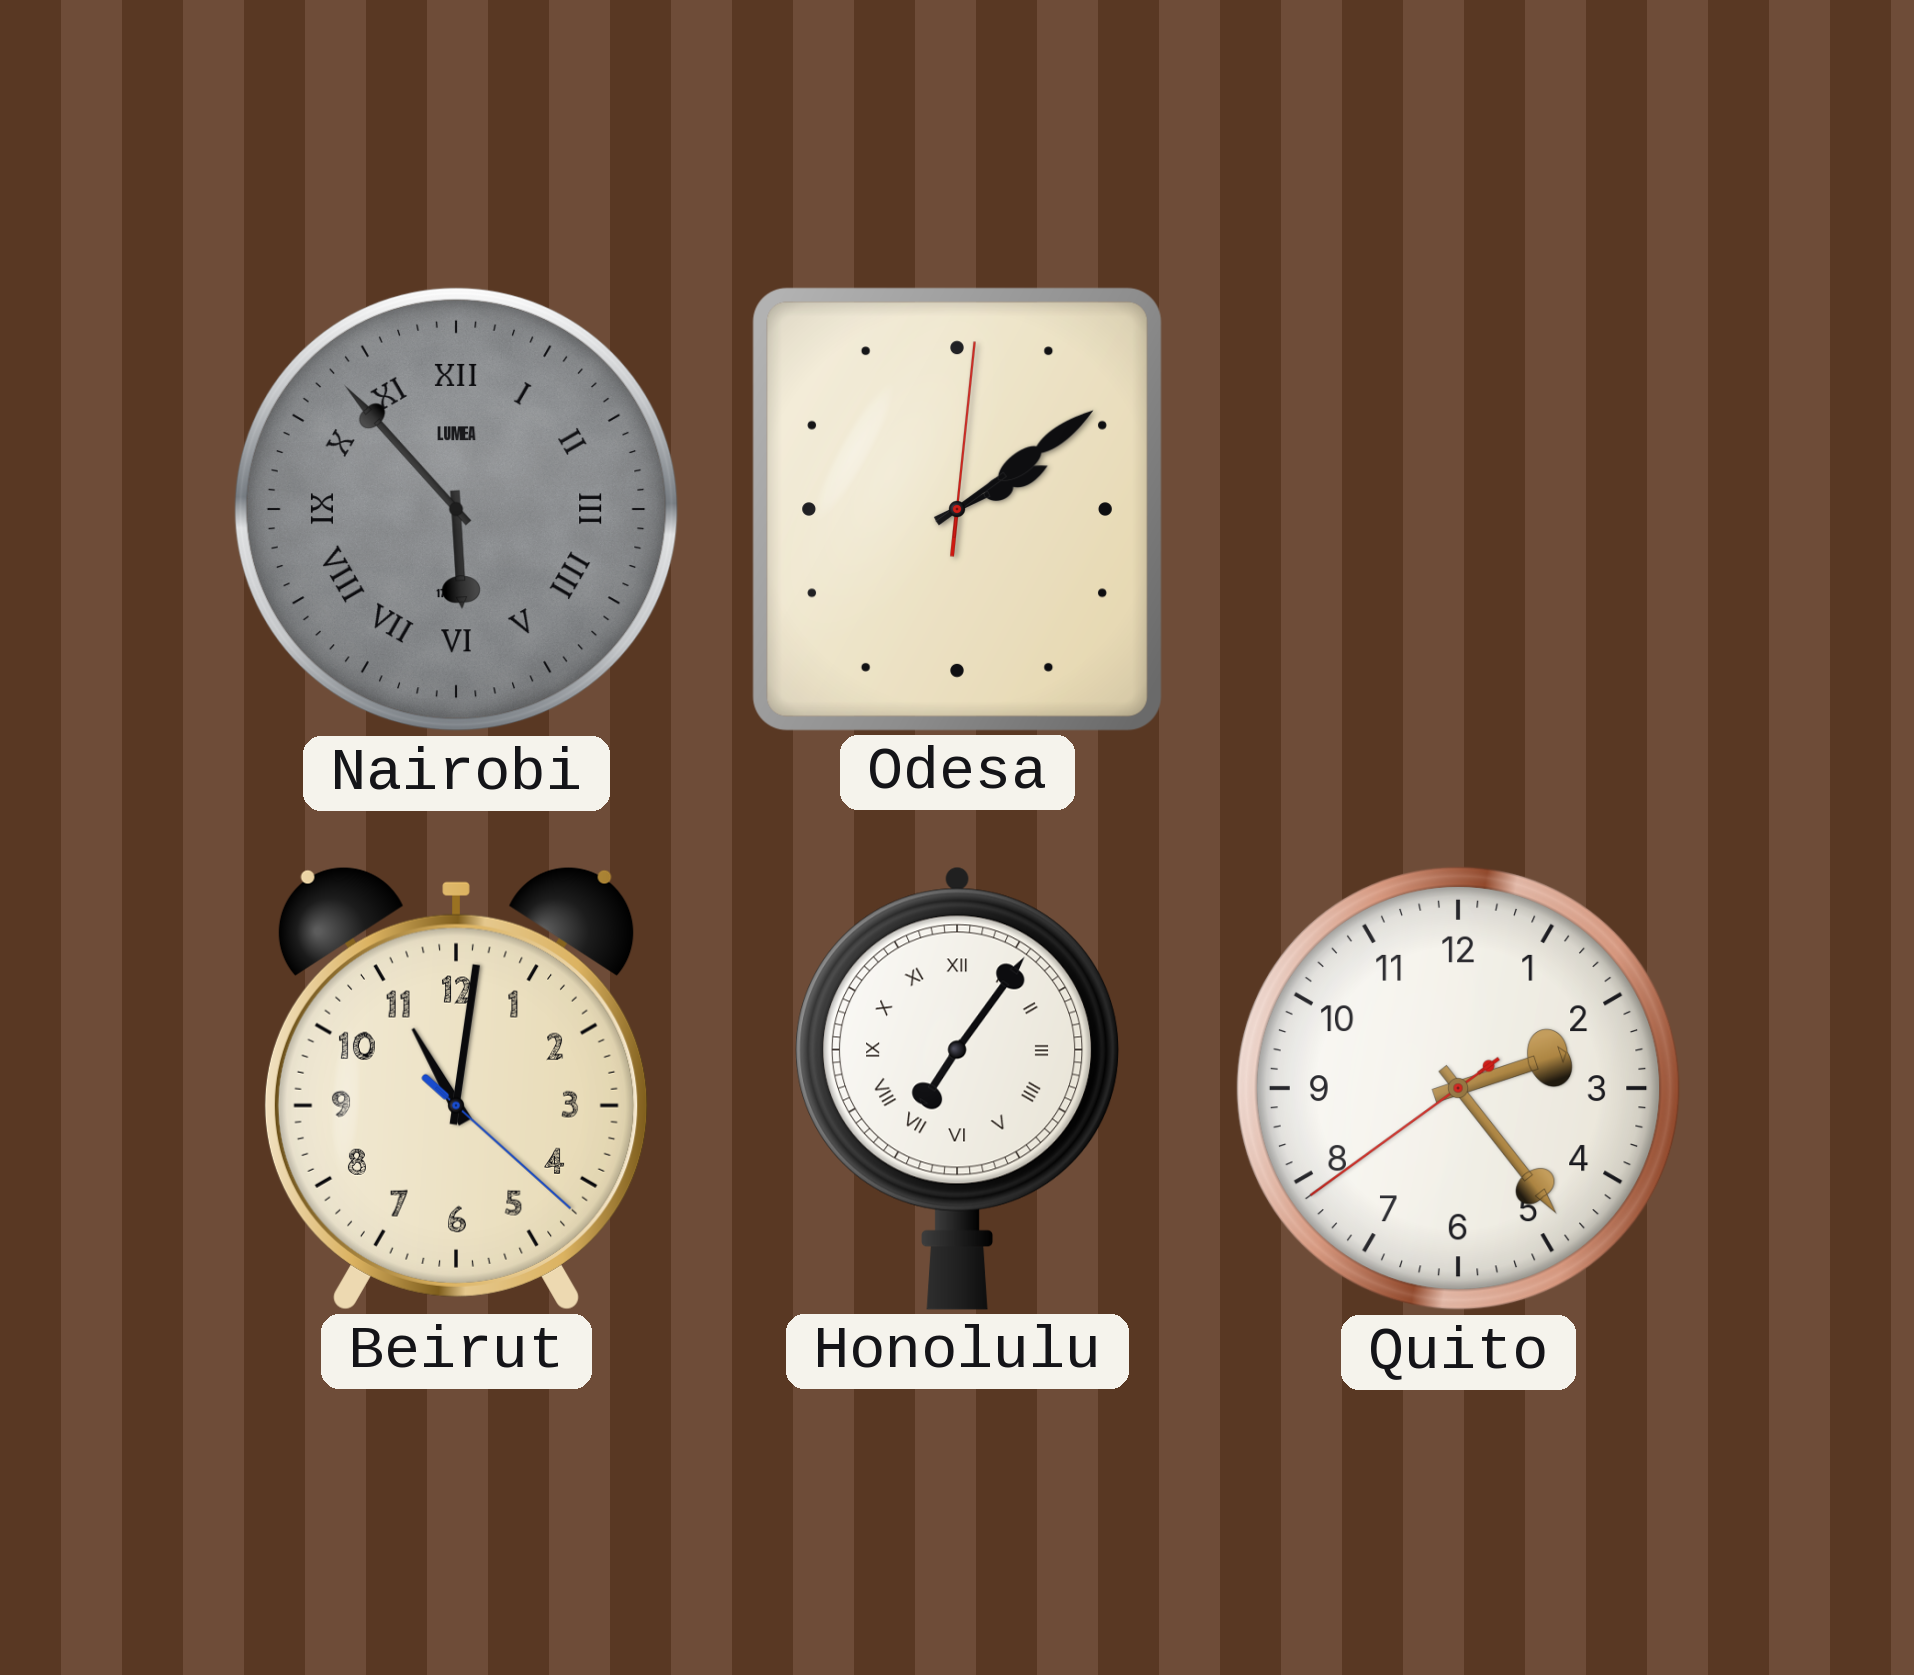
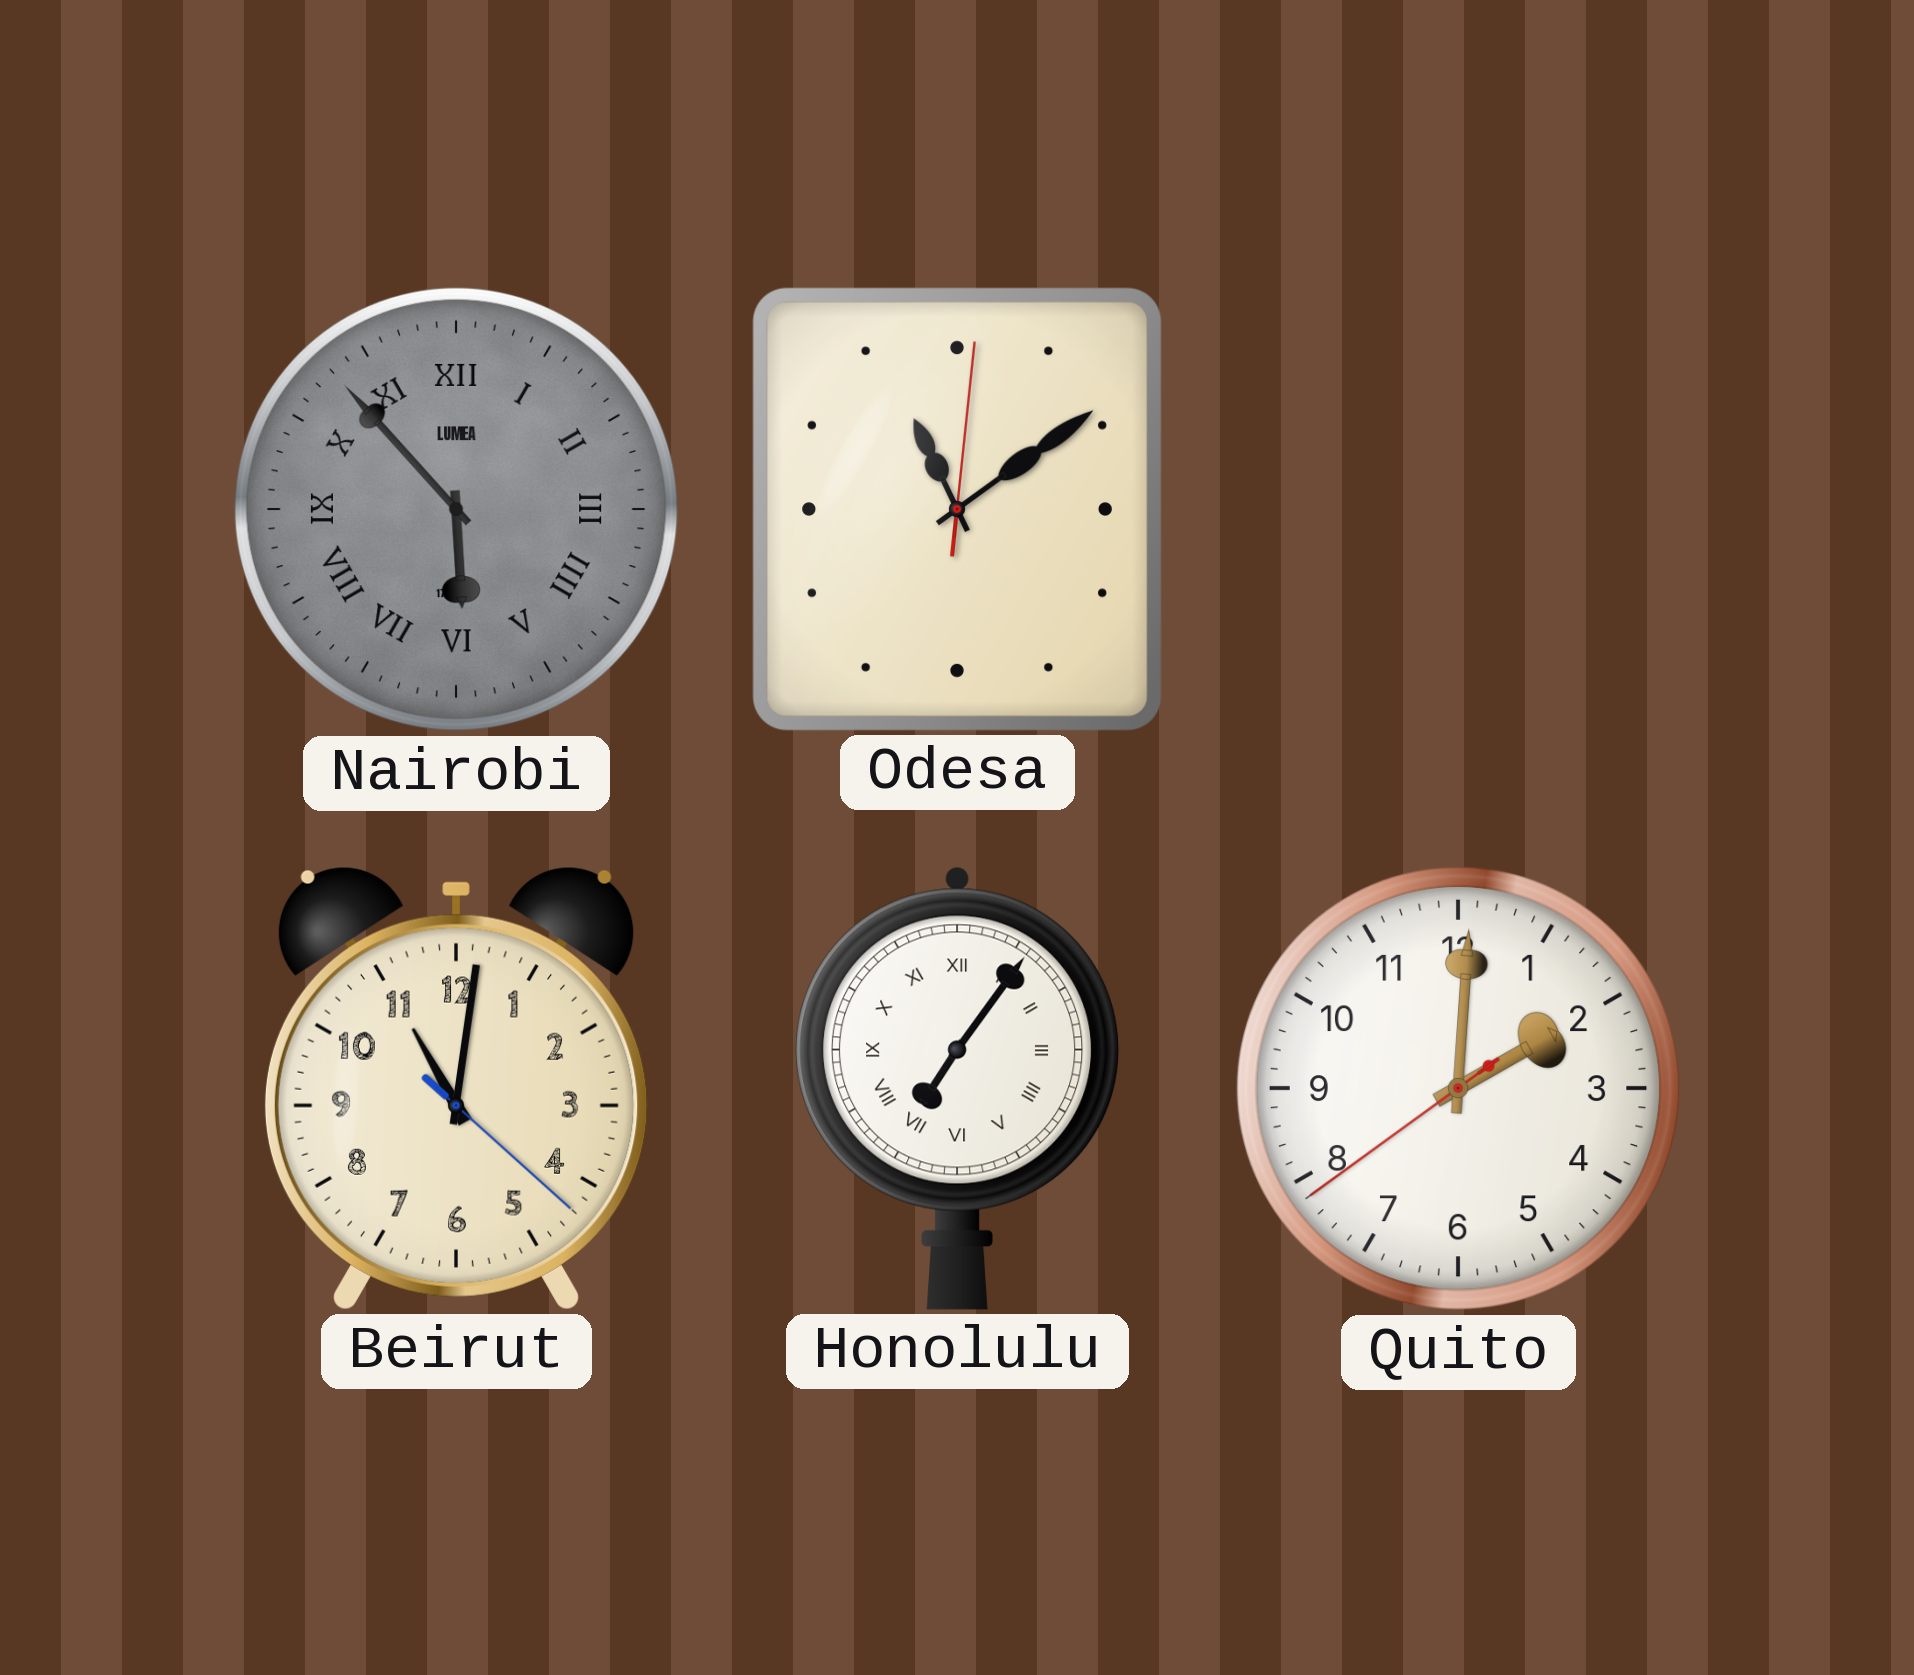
Odesa: 2:09 -> 11:09 (957, 509)
Quito: 2:23 -> 2:00 (1458, 1088)
